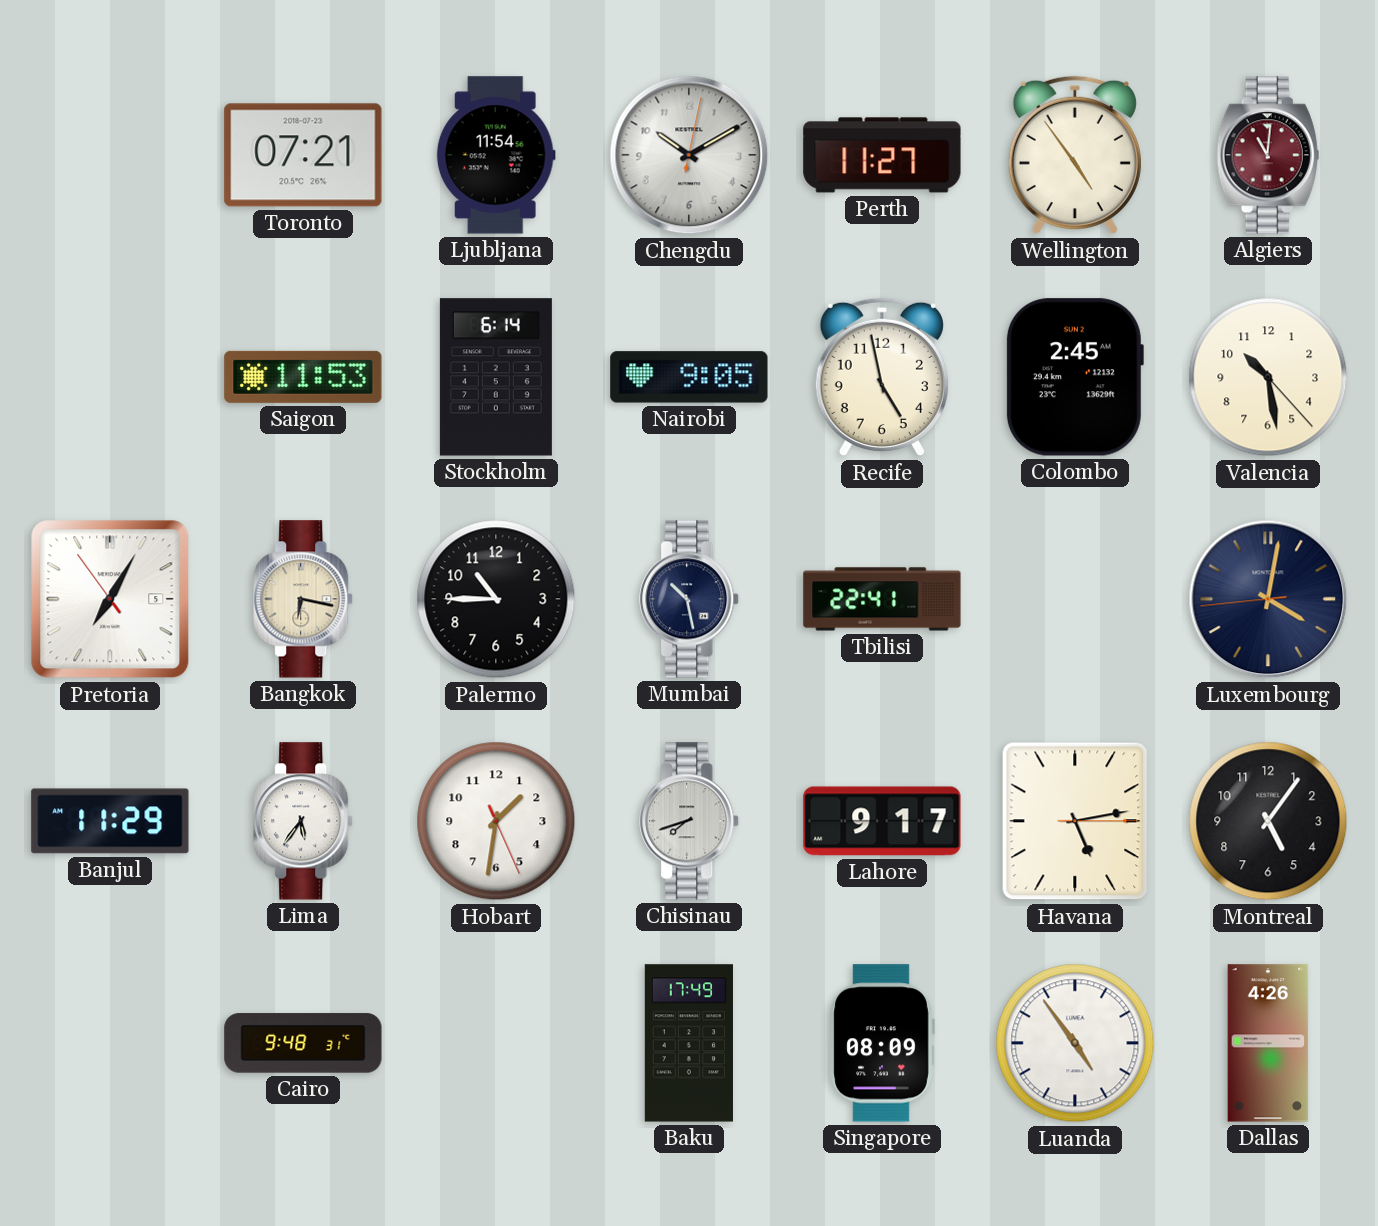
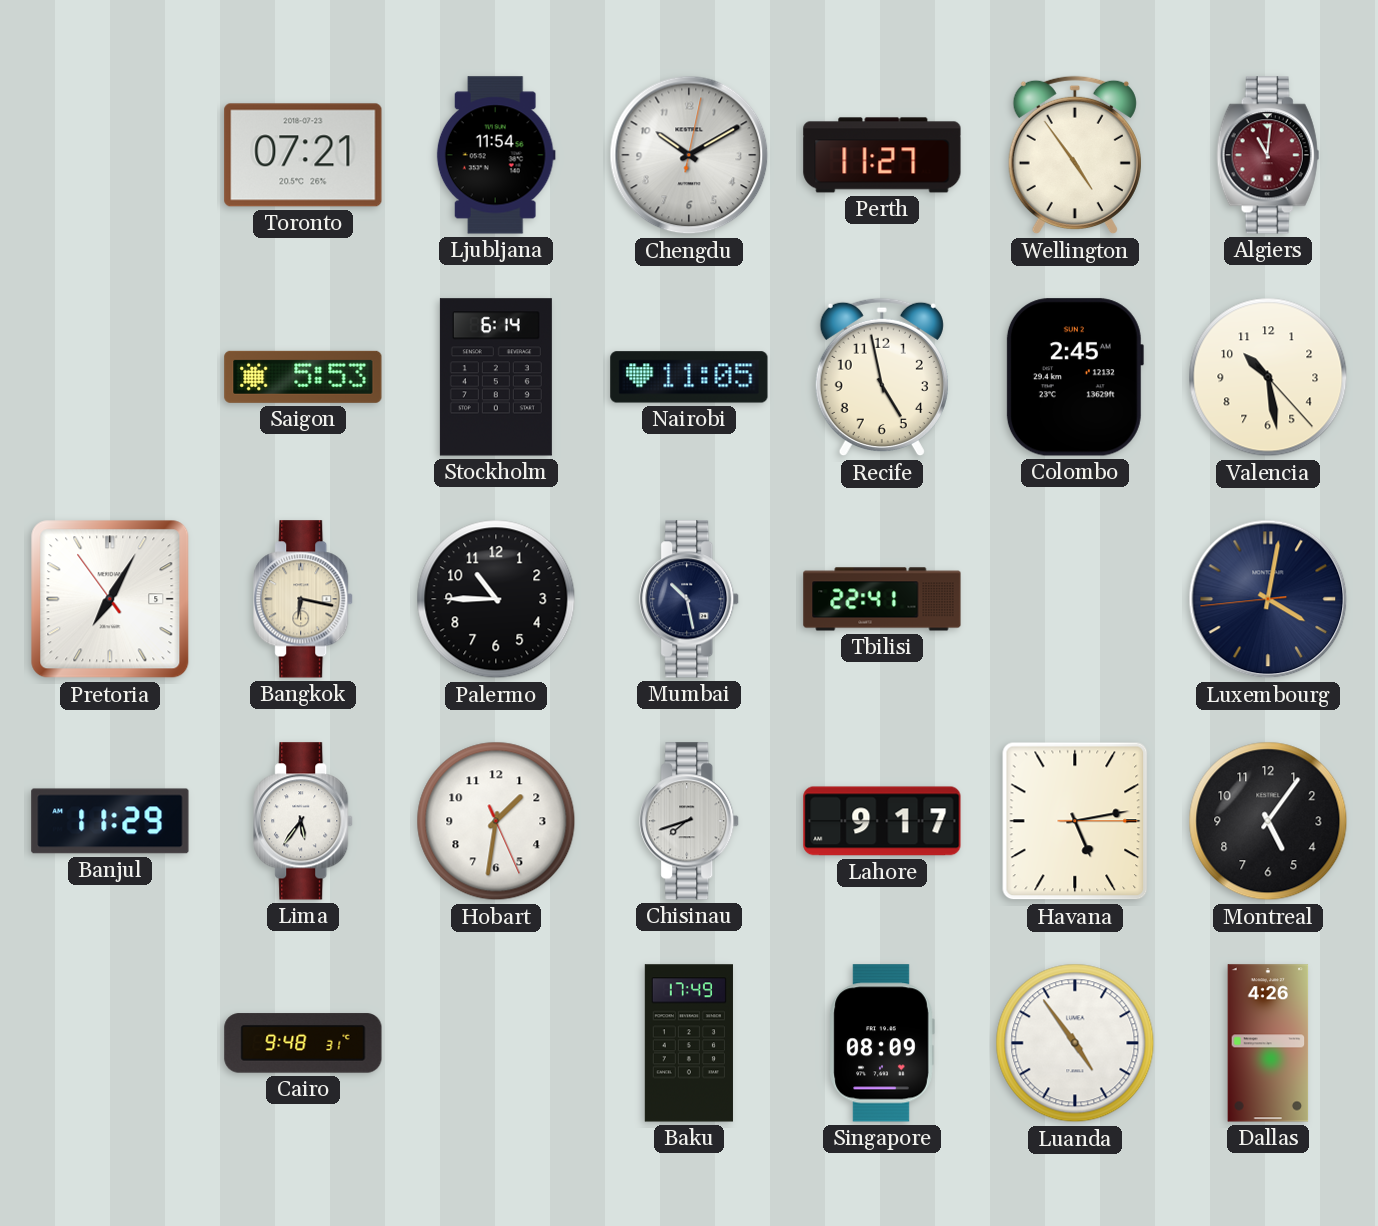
Saigon: 11:53 -> 5:53 (303, 377)
Nairobi: 9:05 -> 11:05 (689, 377)
